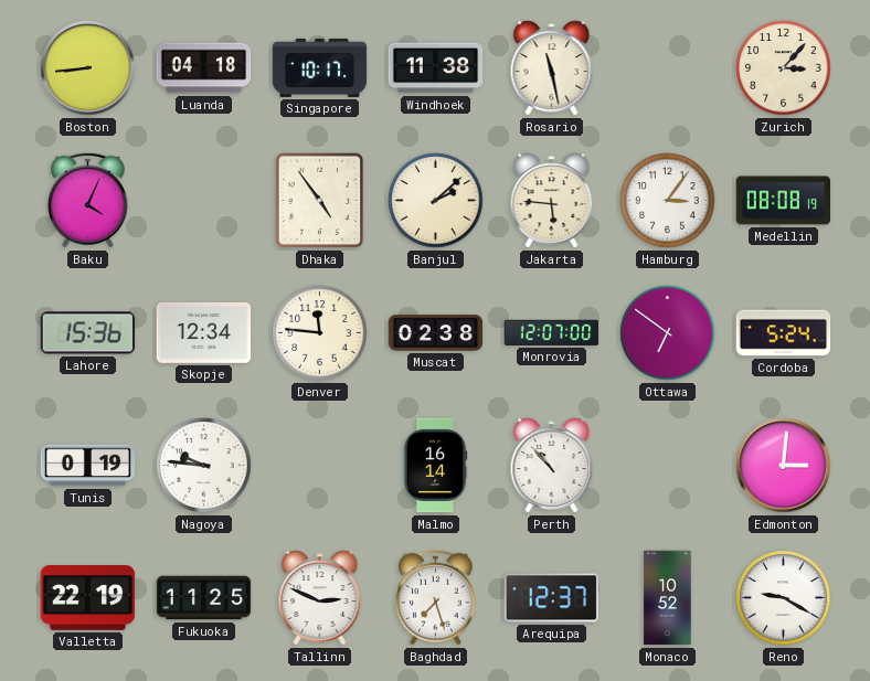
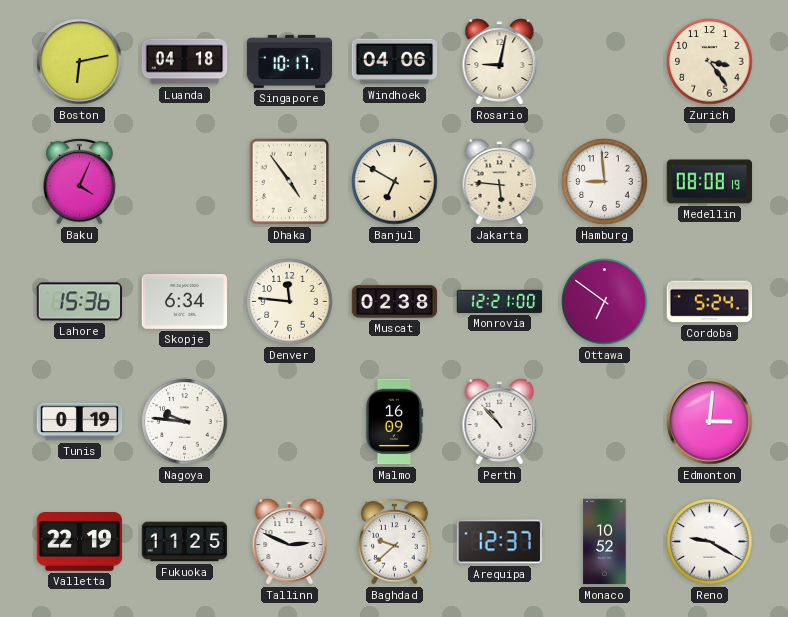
Boston: 8:44 -> 6:13 (80, 62)
Windhoek: 11:38 -> 04:06 (395, 62)
Rosario: 11:28 -> 9:02 (500, 62)
Zurich: 3:07 -> 3:24 (710, 62)
Banjul: 2:08 -> 6:50 (395, 182)
Hamburg: 3:06 -> 8:59 (605, 182)
Skopje: 12:34 -> 6:34 (185, 301)
Monrovia: 12:07 -> 12:21 (500, 301)
Malmo: 16:14 -> 16:09 (394, 422)
Baghdad: 7:27 -> 9:38 (395, 541)
